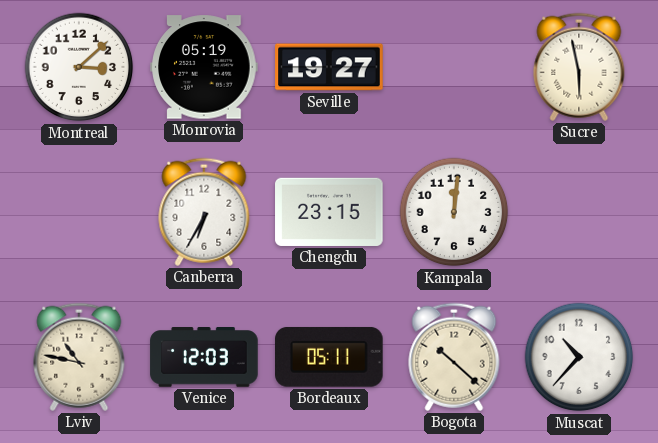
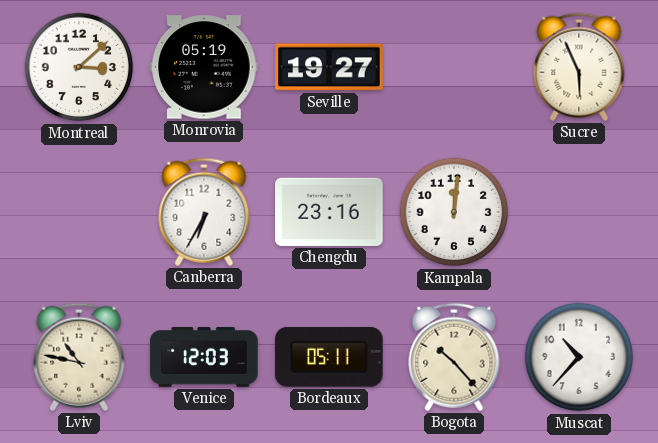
Sucre: 5:58 -> 5:56 (579, 67)
Chengdu: 23:15 -> 23:16 (329, 212)
Bogota: 10:22 -> 10:23 (454, 357)
